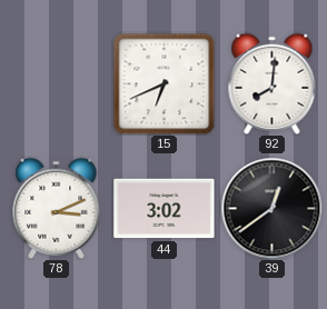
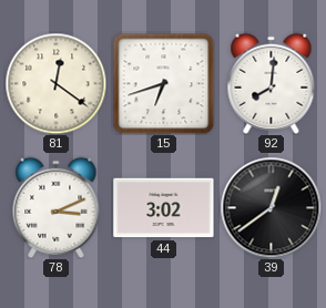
81: none -> 12:21 (55, 83)
15: 6:41 -> 6:42 (163, 83)
